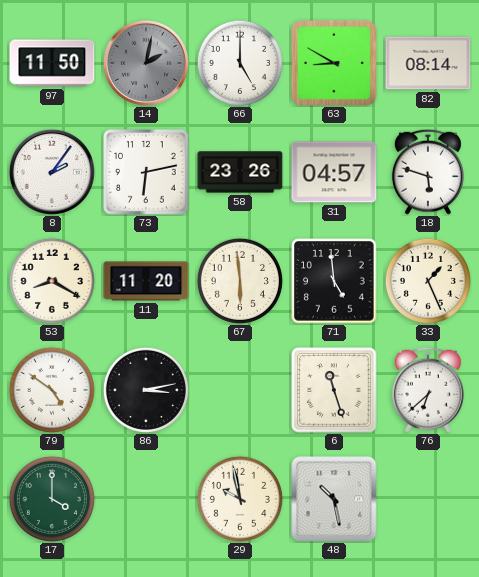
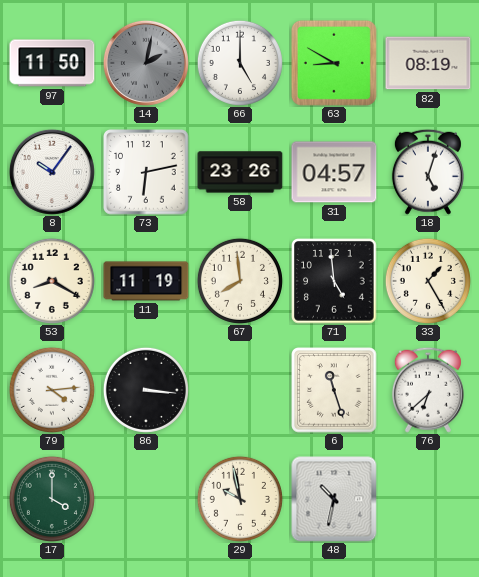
82: 08:14 -> 08:19 (428, 63)
8: 2:06 -> 10:06 (52, 172)
18: 5:48 -> 5:03 (428, 172)
11: 11:20 -> 11:19 (146, 281)
67: 5:59 -> 7:59 (240, 281)
33: 1:26 -> 1:25 (428, 281)
79: 4:51 -> 4:14 (52, 390)
86: 3:13 -> 3:16 (146, 390)
48: 10:28 -> 10:32 (334, 499)
